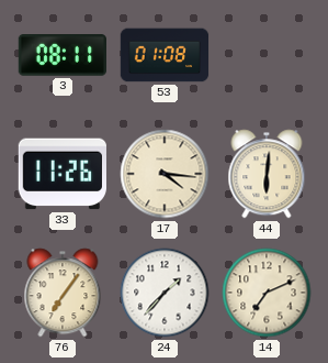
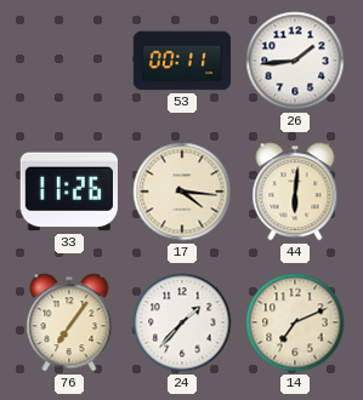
3: 08:11 -> none (61, 56)
53: 01:08 -> 00:11 (182, 61)
26: none -> 1:44 (295, 61)
